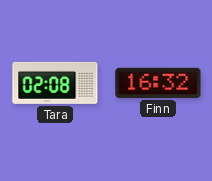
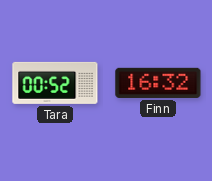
Tara: 02:08 -> 00:52 (55, 83)
